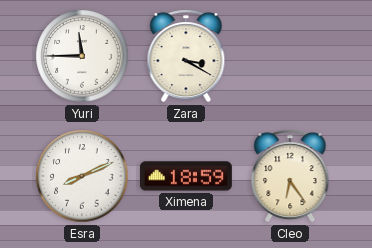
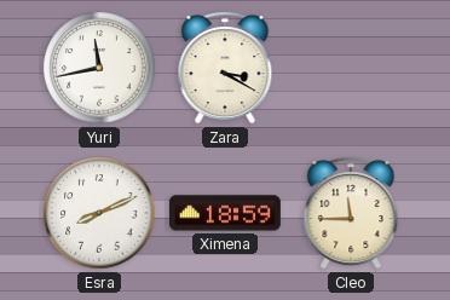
Yuri: 11:45 -> 11:43 (99, 68)
Cleo: 6:24 -> 11:45 (351, 213)
